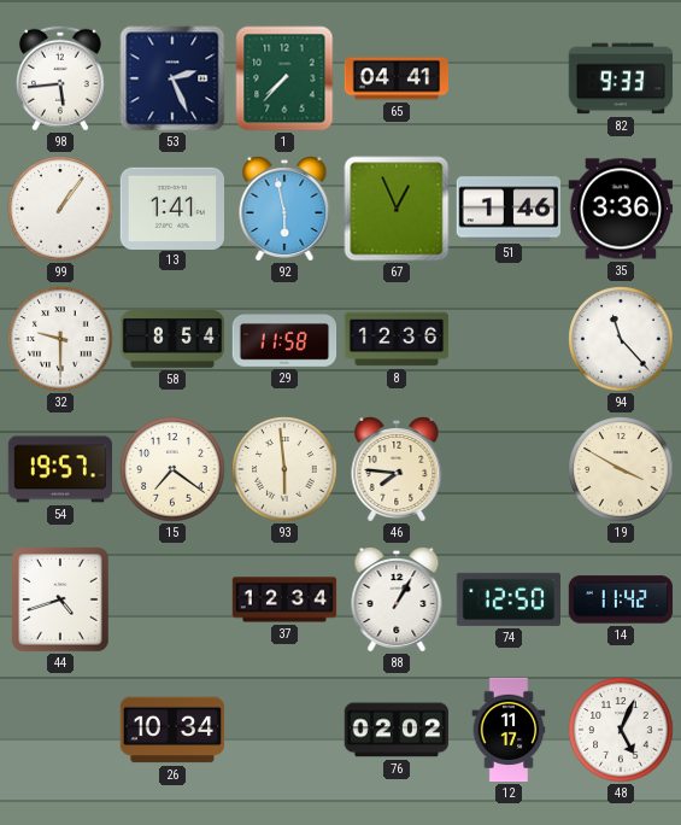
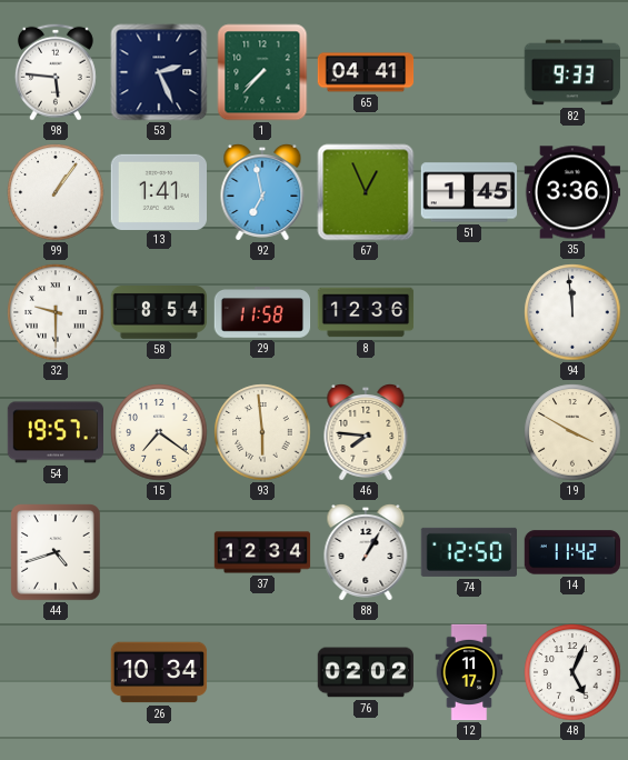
98: 5:44 -> 5:46 (56, 72)
92: 5:58 -> 6:58 (262, 193)
51: 1:46 -> 1:45 (469, 192)
94: 11:23 -> 11:59 (572, 312)
